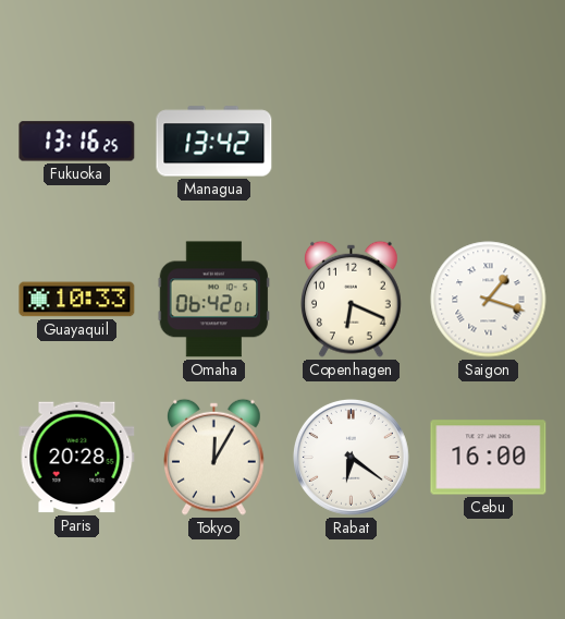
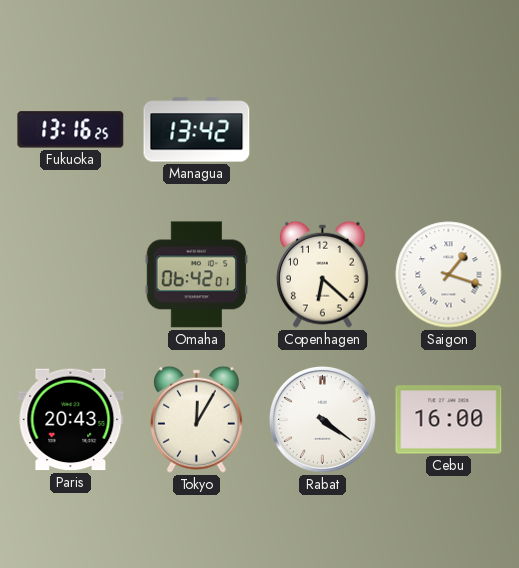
Guayaquil: 10:33 -> none (77, 300)
Copenhagen: 6:19 -> 6:22 (323, 274)
Paris: 20:28 -> 20:43 (71, 420)
Rabat: 6:21 -> 4:21 (322, 419)
